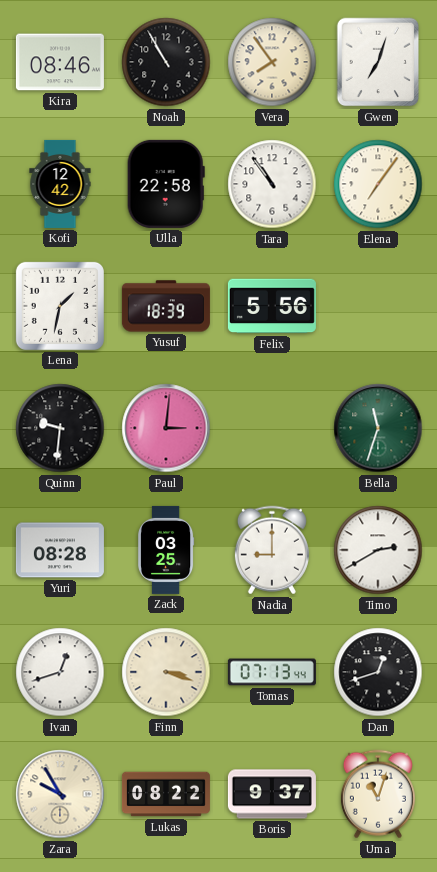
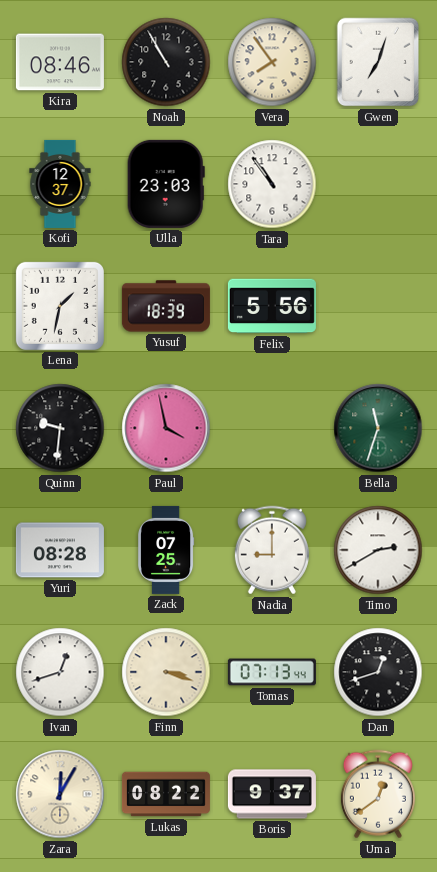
Kofi: 12:42 -> 12:37 (60, 184)
Ulla: 22:58 -> 23:03 (166, 184)
Elena: 7:06 -> none (378, 184)
Paul: 3:01 -> 3:58 (166, 428)
Zack: 03:25 -> 07:25 (166, 550)
Zara: 9:55 -> 12:05 (60, 794)
Uma: 11:03 -> 12:39 (378, 794)
